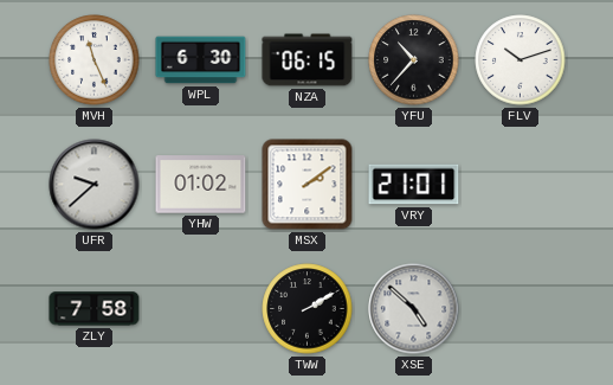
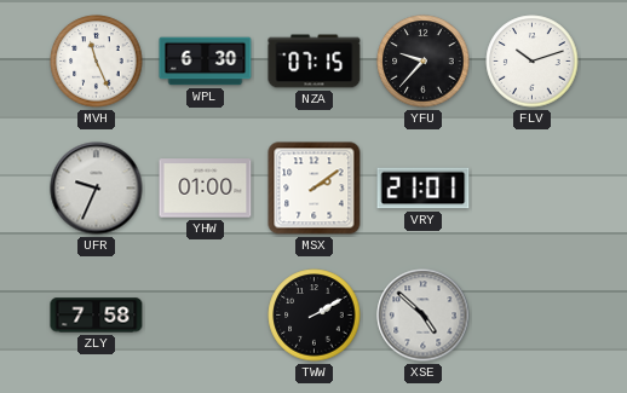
NZA: 06:15 -> 07:15 (315, 62)
YFU: 10:37 -> 9:37 (424, 62)
UFR: 9:38 -> 9:34 (97, 189)
YHW: 01:02 -> 01:00 (206, 189)
